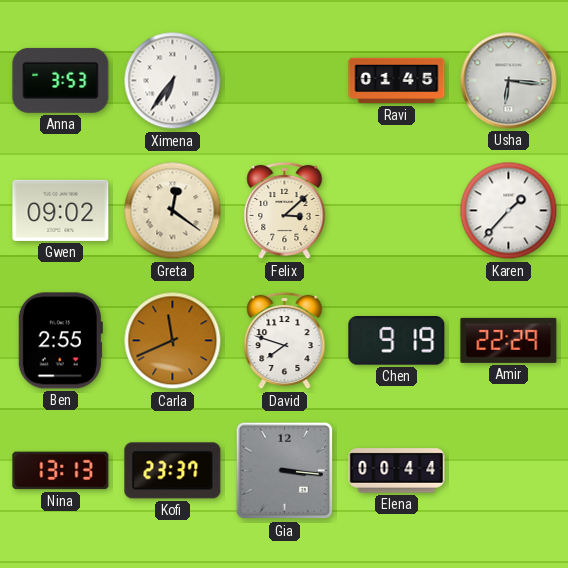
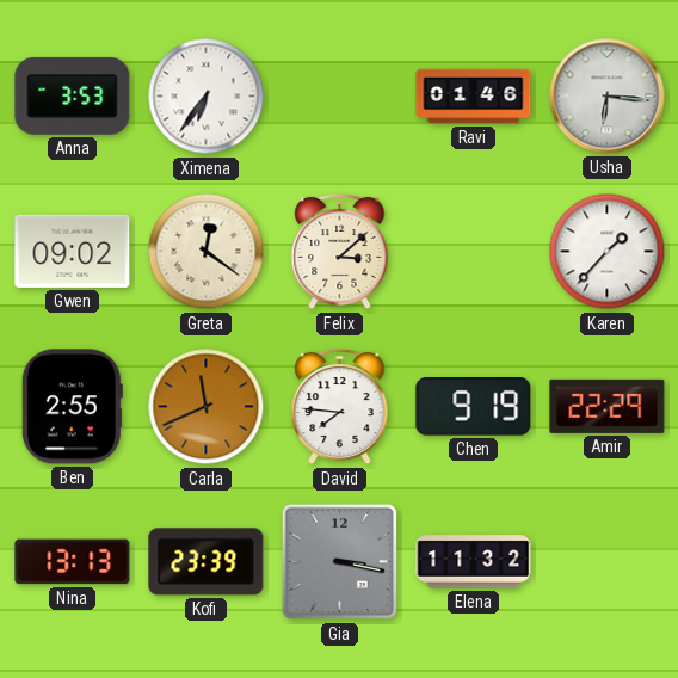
Ravi: 01:45 -> 01:46 (474, 97)
David: 7:48 -> 7:46 (340, 407)
Kofi: 23:37 -> 23:39 (207, 562)
Gia: 3:16 -> 3:17 (340, 562)
Elena: 00:44 -> 11:32 (474, 562)
